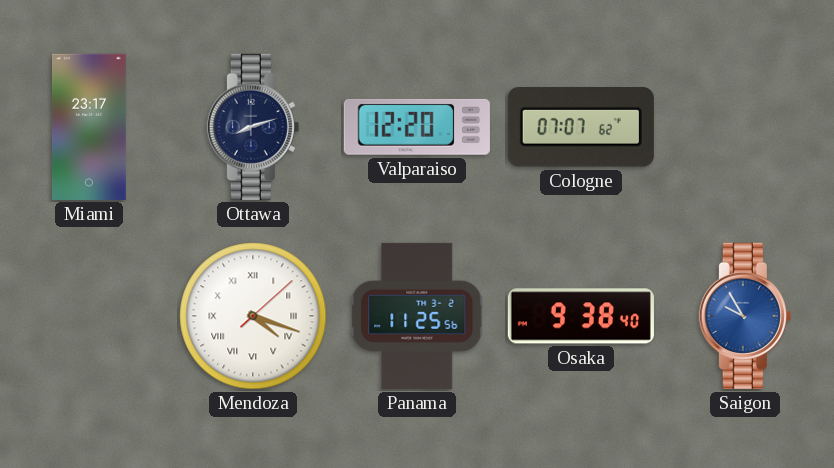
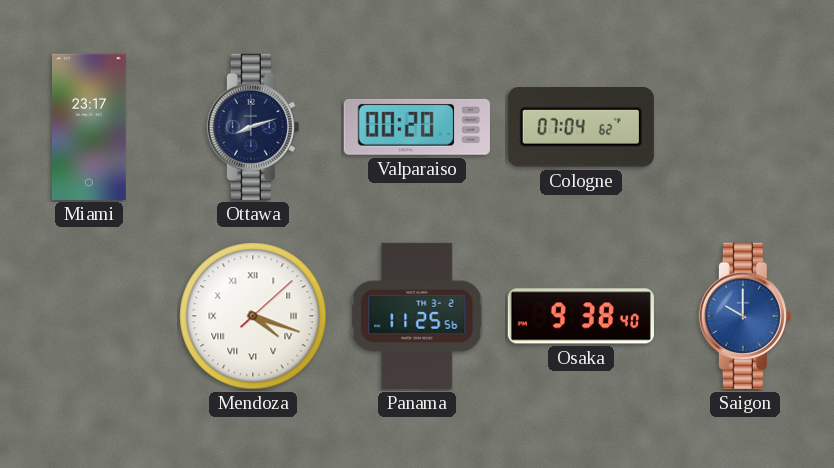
Valparaiso: 12:20 -> 00:20 (417, 127)
Cologne: 07:07 -> 07:04 (581, 127)
Saigon: 9:55 -> 10:00 (745, 316)
